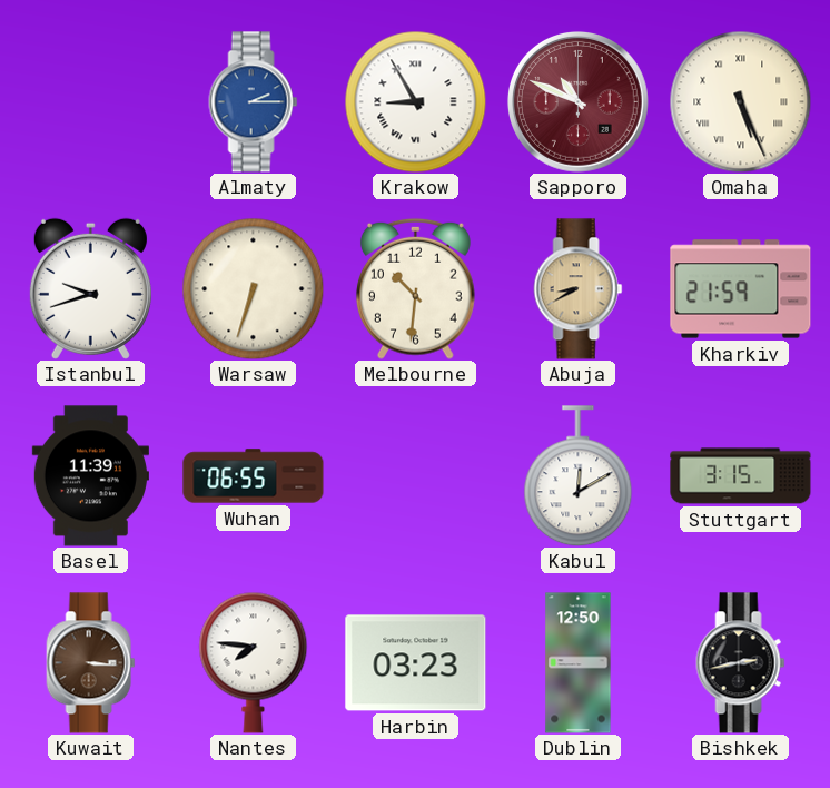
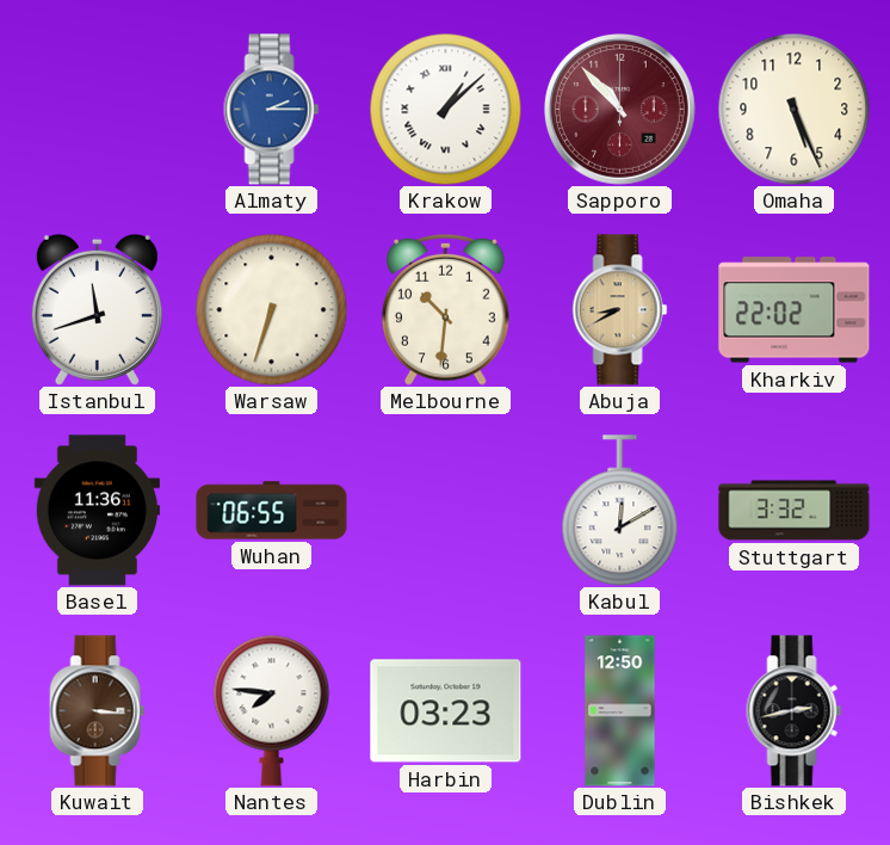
Krakow: 8:55 -> 1:08 (445, 109)
Sapporo: 10:49 -> 10:53 (619, 109)
Omaha numerals: Roman -> Arabic (793, 109)
Istanbul: 9:42 -> 11:42 (97, 309)
Kharkiv: 21:59 -> 22:02 (795, 310)
Basel: 11:39 -> 11:36 (97, 511)
Stuttgart: 3:15 -> 3:32 (795, 511)
